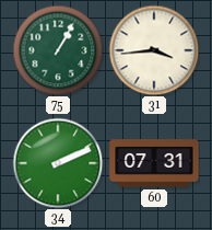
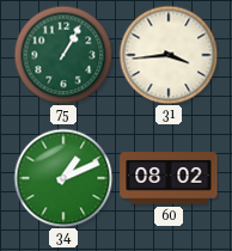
34: 2:11 -> 1:11 (63, 178)
60: 07:31 -> 08:02 (169, 178)
